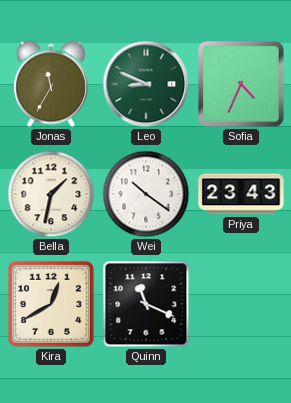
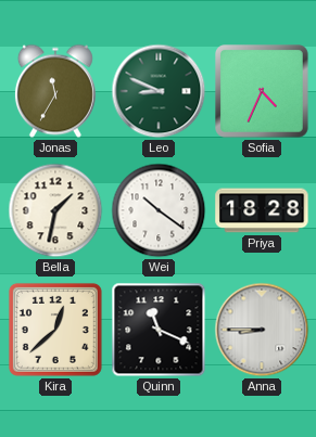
Priya: 23:43 -> 18:28 (262, 210)
Kira: 12:40 -> 12:38 (55, 330)
Anna: none -> 8:45 (262, 330)
